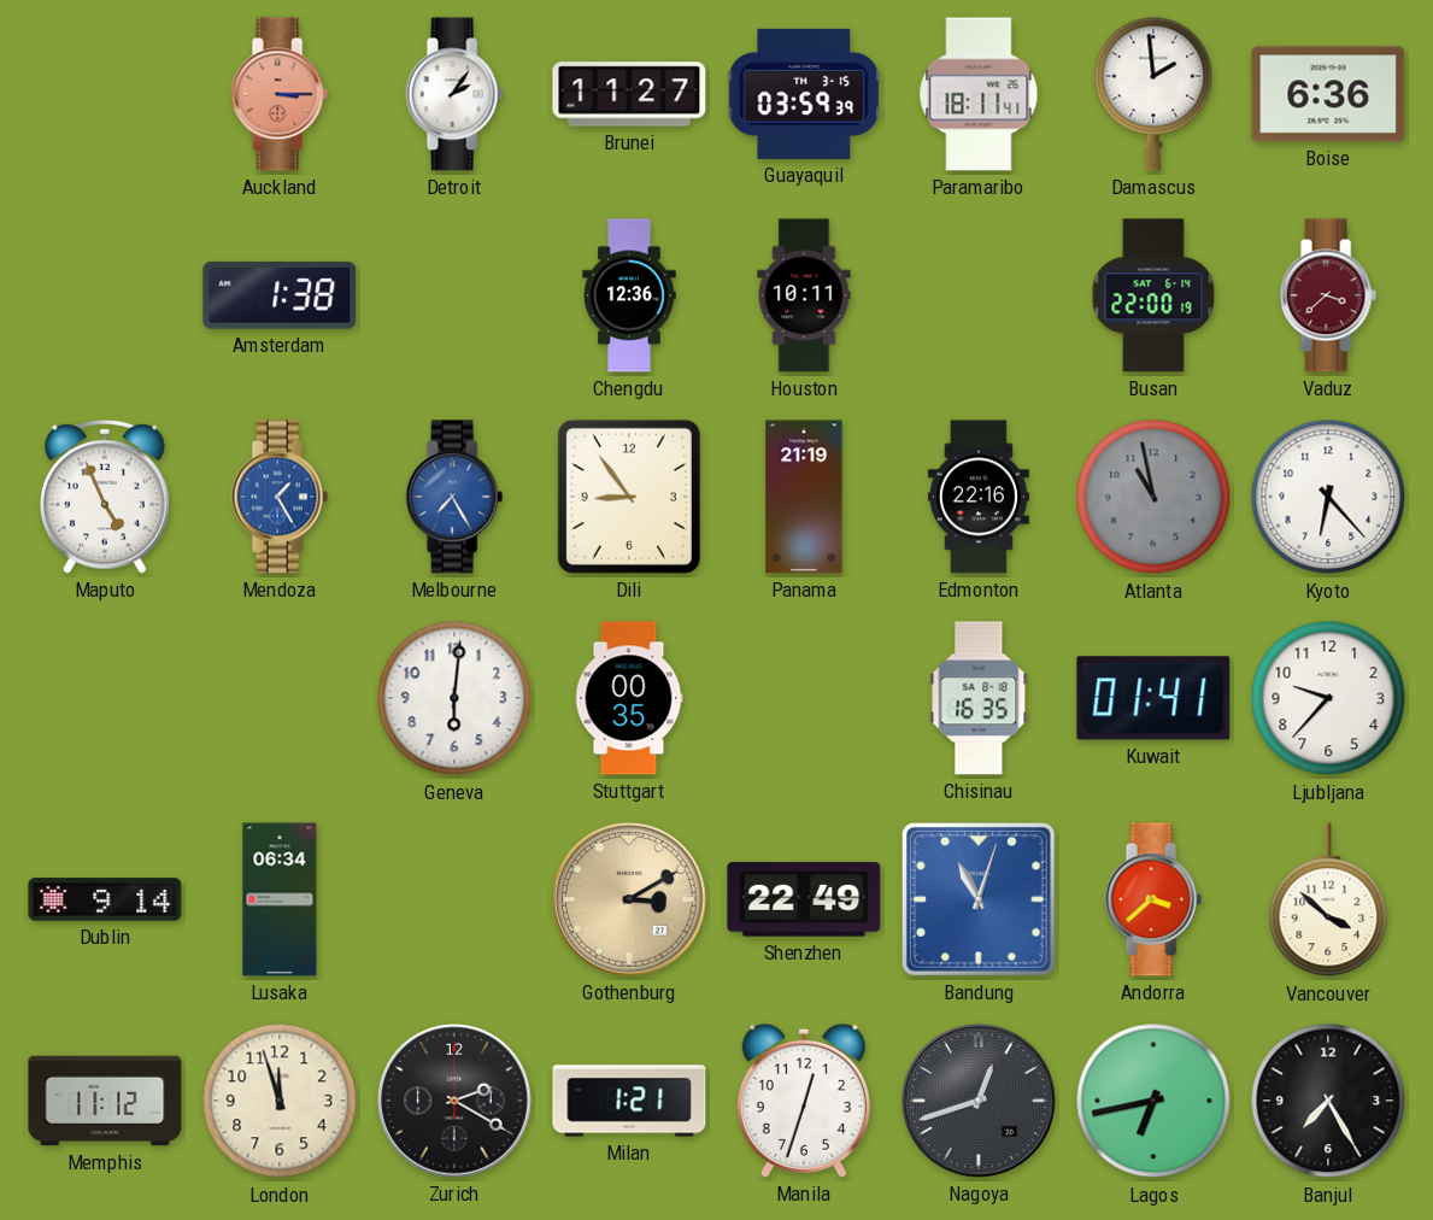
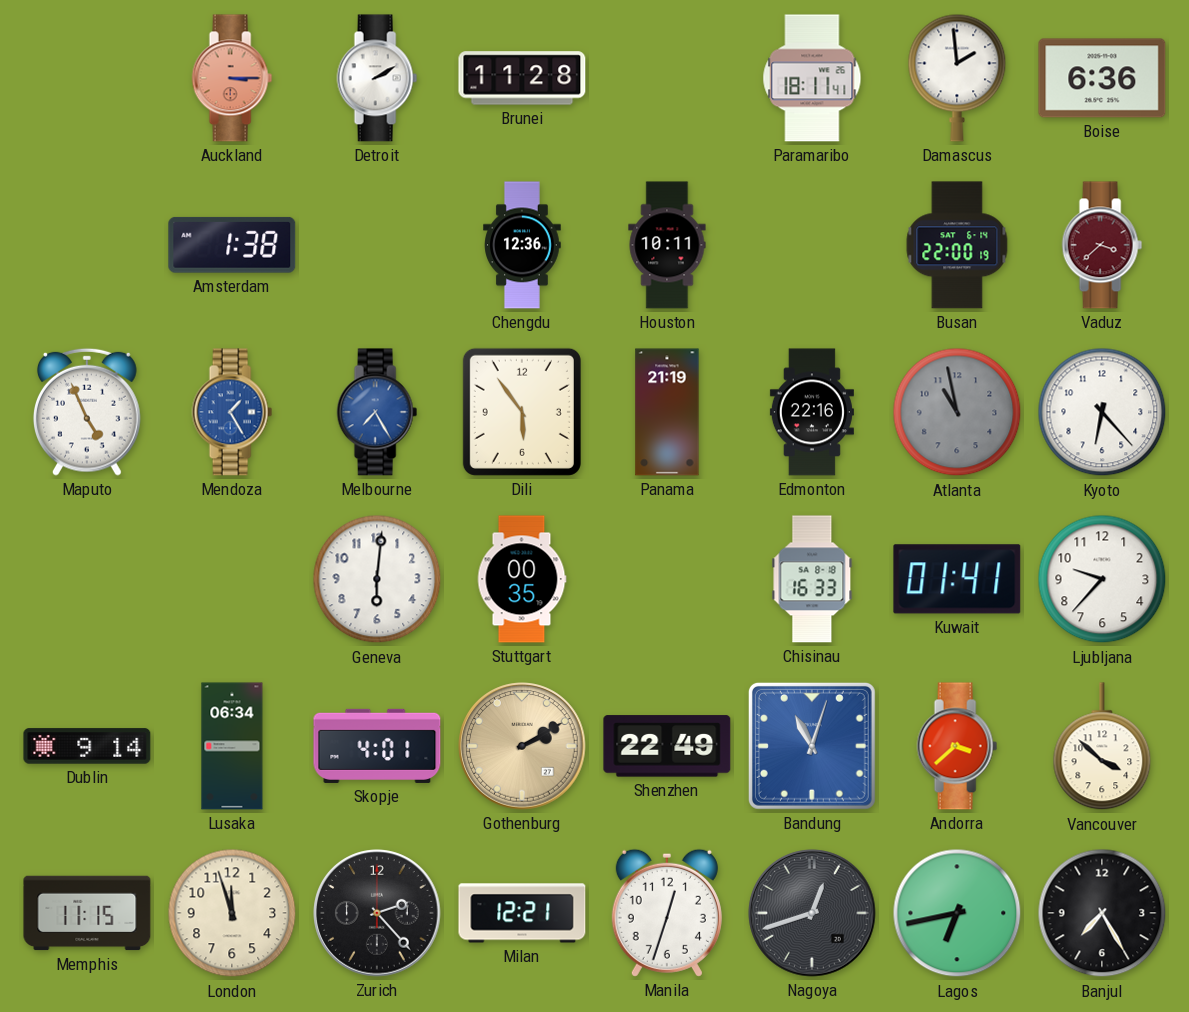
Detroit: 2:06 -> 2:10 (377, 78)
Brunei: 11:27 -> 11:28 (522, 78)
Guayaquil: 03:59 -> none (804, 94)
Dili: 8:54 -> 5:54 (522, 412)
Chisinau: 16:35 -> 16:33 (812, 579)
Skopje: none -> 4:01 (377, 746)
Gothenburg: 3:10 -> 2:10 (522, 746)
Memphis: 11:12 -> 11:15 (87, 913)
Zurich: 2:20 -> 2:23 (377, 913)
Milan: 1:21 -> 12:21 (522, 913)
